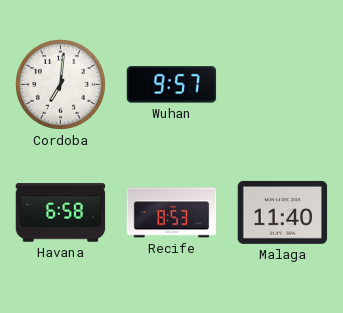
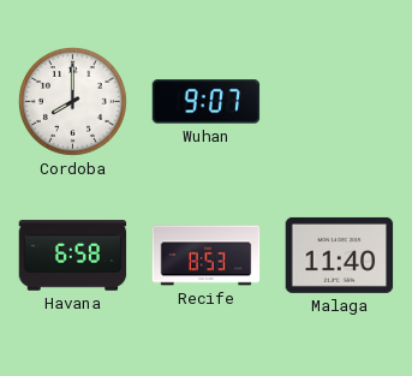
Cordoba: 7:01 -> 8:00 (72, 101)
Wuhan: 9:57 -> 9:07 (207, 102)
